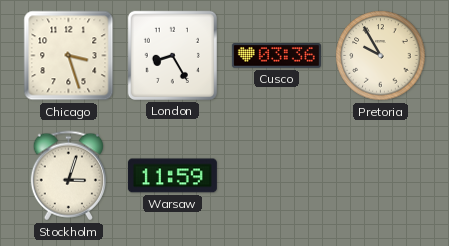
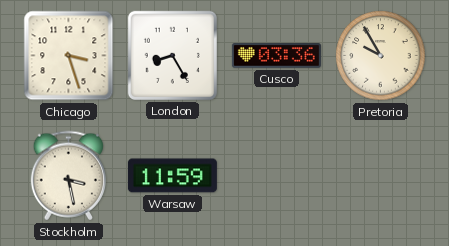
Stockholm: 3:03 -> 3:28 (68, 176)
